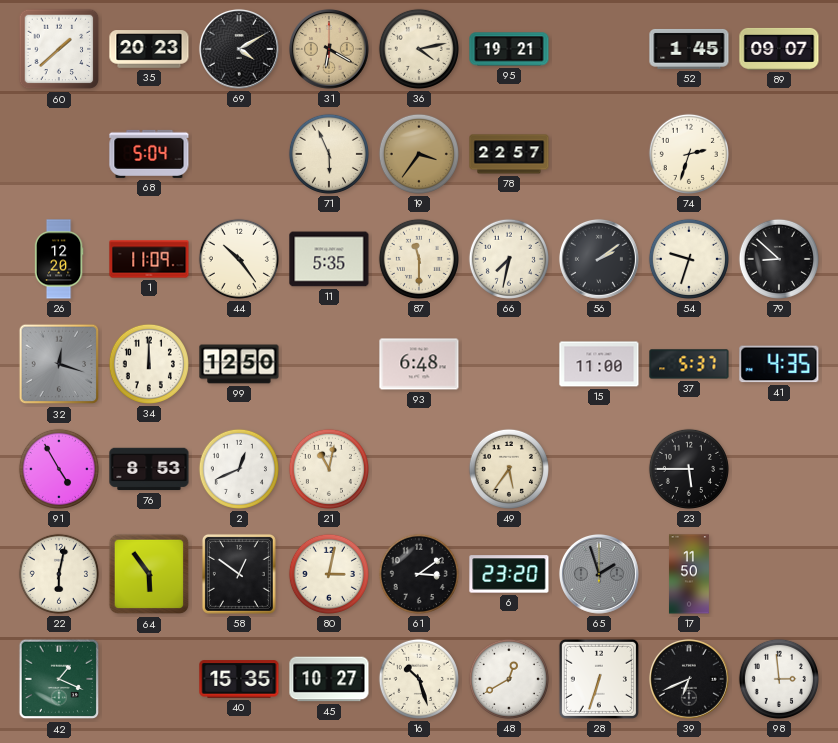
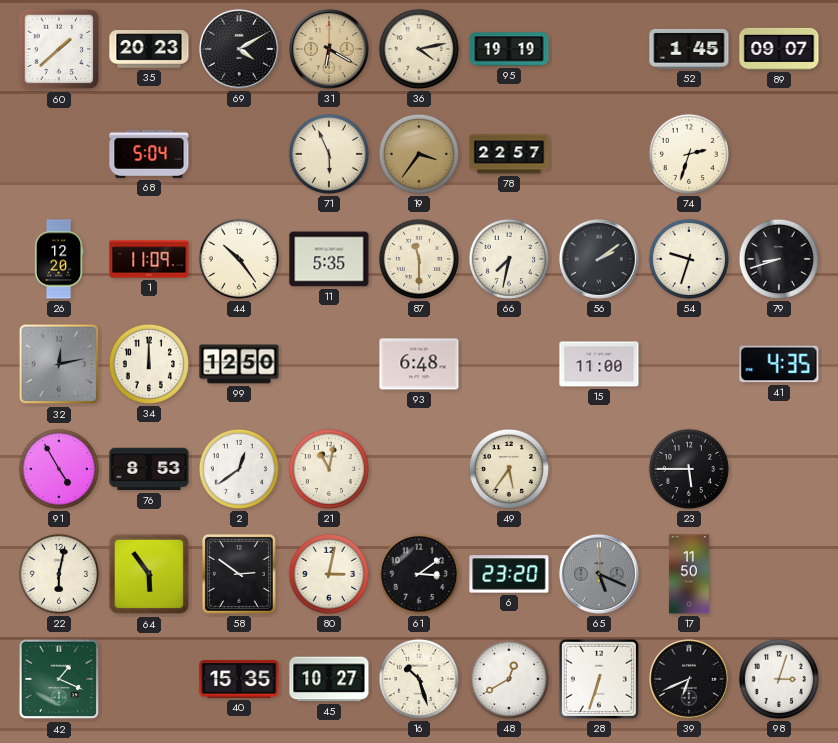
95: 19:21 -> 19:19 (509, 49)
79: 8:52 -> 8:42 (779, 259)
32: 12:18 -> 12:13 (59, 364)
37: 5:37 -> none (689, 364)
2: 12:41 -> 12:39 (239, 469)
58: 12:51 -> 2:51 (239, 574)
65: 1:57 -> 5:19 (599, 574)
98: 2:59 -> 3:03 (779, 679)
